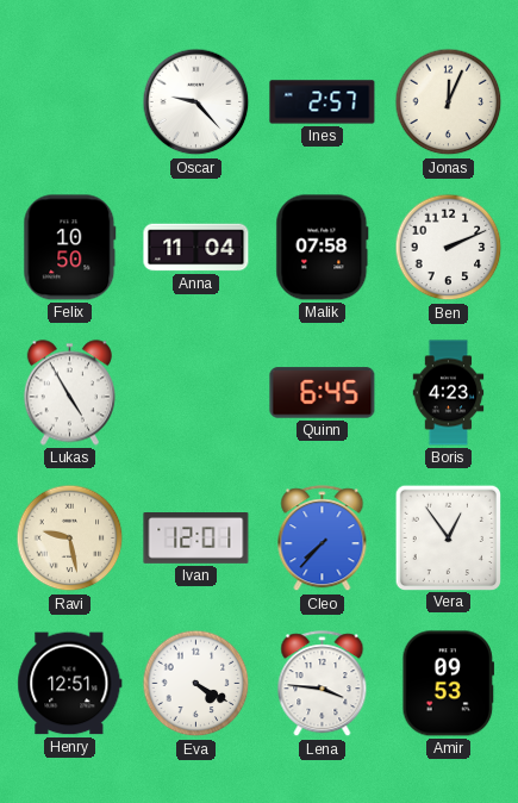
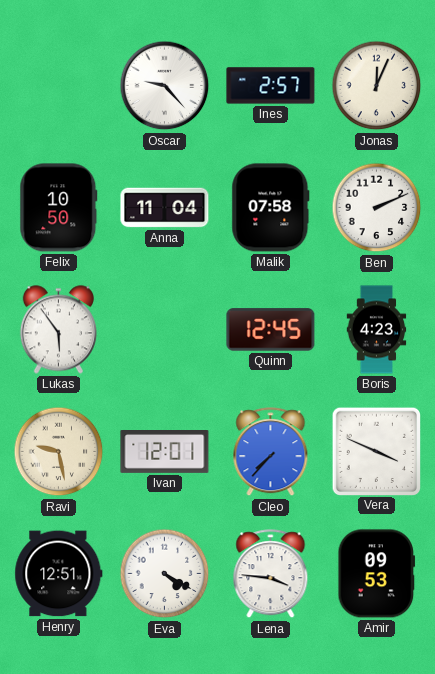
Lukas: 4:55 -> 5:54 (58, 330)
Quinn: 6:45 -> 12:45 (271, 330)
Vera: 12:54 -> 3:49 (376, 451)
